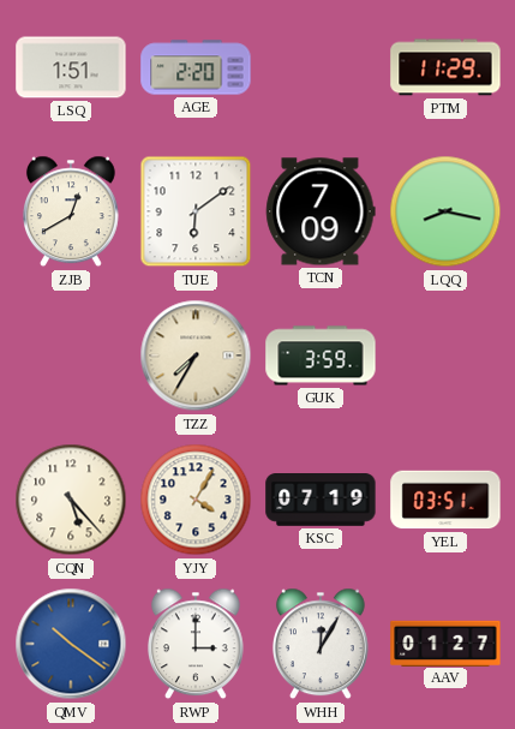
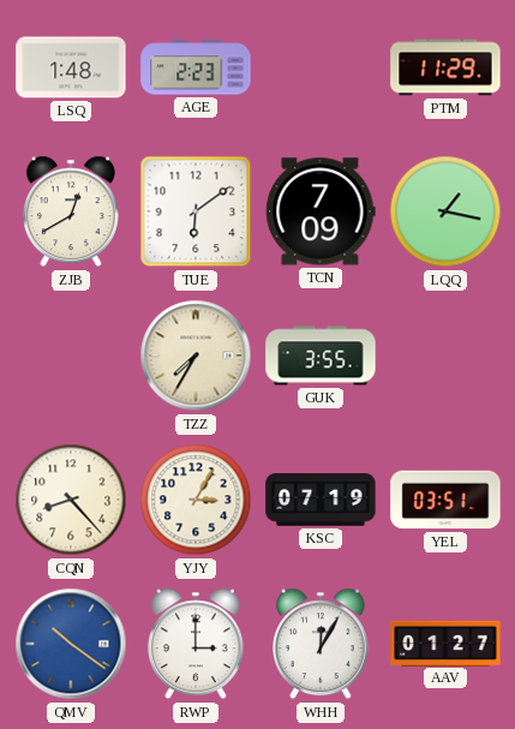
LSQ: 1:51 -> 1:48 (71, 67)
AGE: 2:20 -> 2:23 (196, 67)
LQQ: 8:17 -> 1:17 (445, 211)
GUK: 3:59 -> 3:55 (321, 355)
CQN: 5:23 -> 8:23 (71, 500)
YJY: 4:05 -> 3:05 (196, 500)
